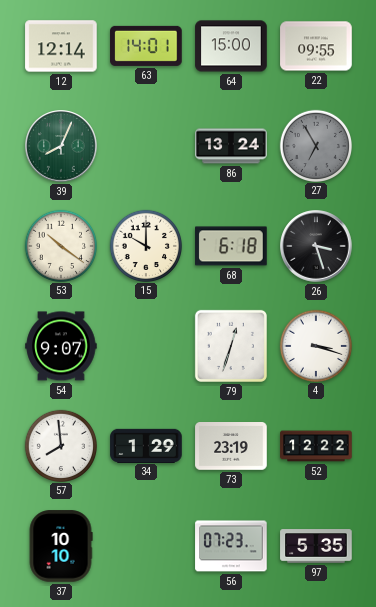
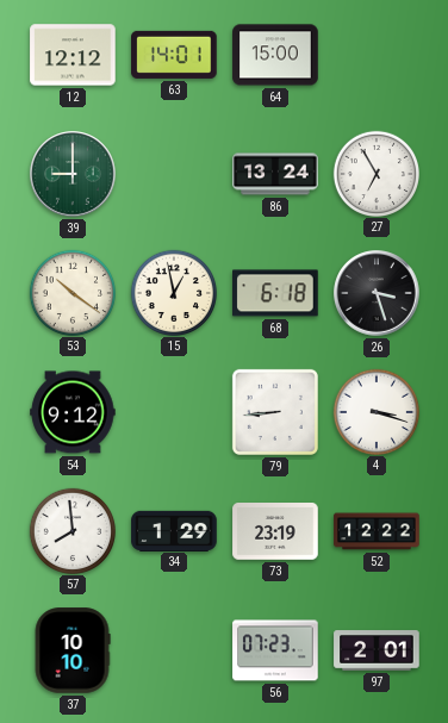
12: 12:14 -> 12:12 (73, 55)
22: 09:55 -> none (316, 46)
39: 8:04 -> 9:00 (73, 174)
27 dial: grey -> white (375, 173)
15: 10:00 -> 12:58 (173, 292)
54: 9:07 -> 9:12 (73, 412)
79: 12:33 -> 8:44 (275, 412)
97: 5:35 -> 2:01 (377, 650)
